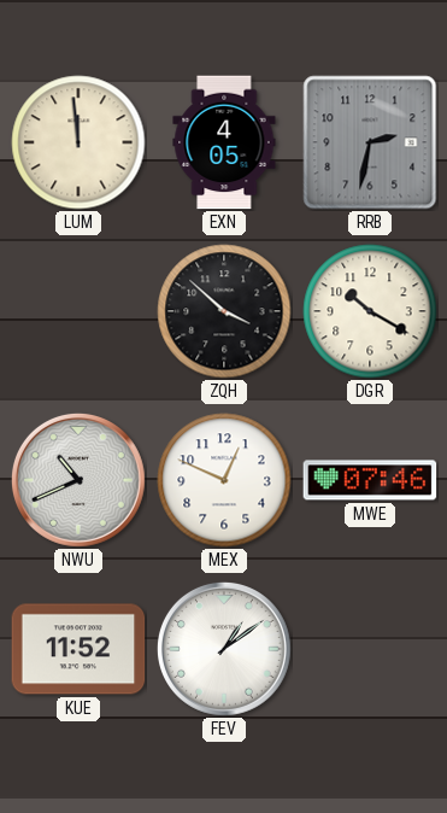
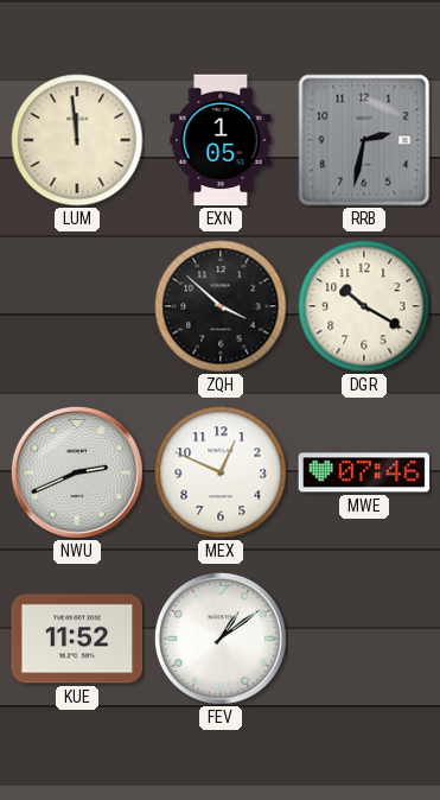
EXN: 4:05 -> 1:05 (221, 140)
NWU: 10:41 -> 2:41 (77, 472)
